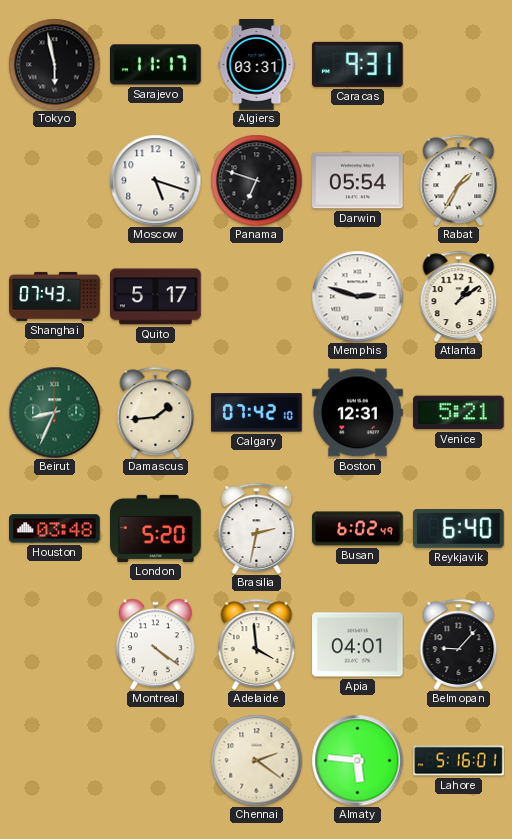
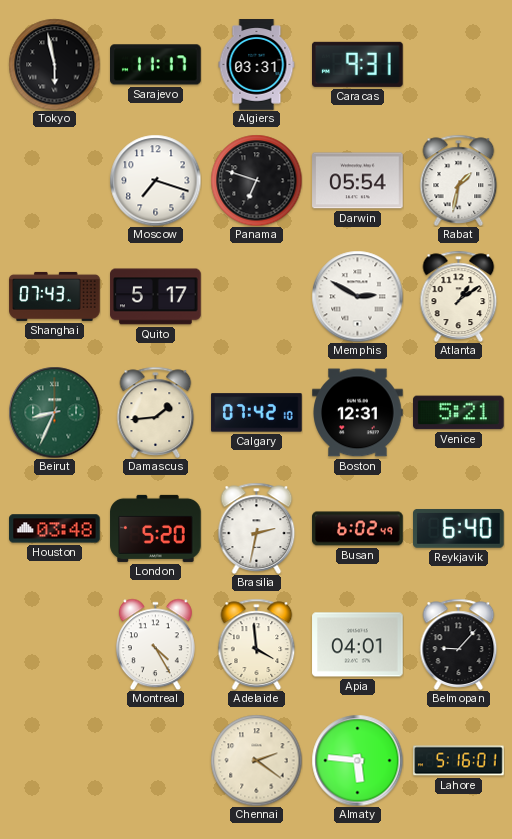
Moscow: 5:18 -> 7:18 (155, 180)
Rabat: 1:35 -> 1:32 (459, 180)
Memphis: 2:48 -> 2:50 (357, 296)
Montreal: 4:21 -> 4:25 (155, 644)
